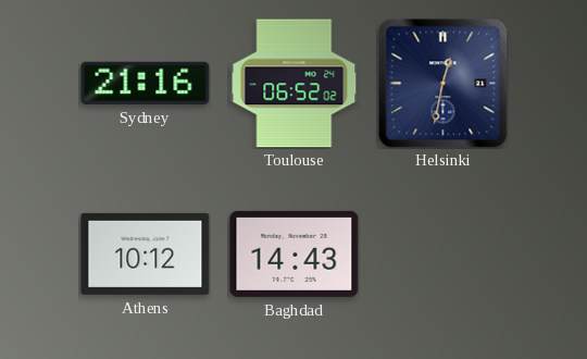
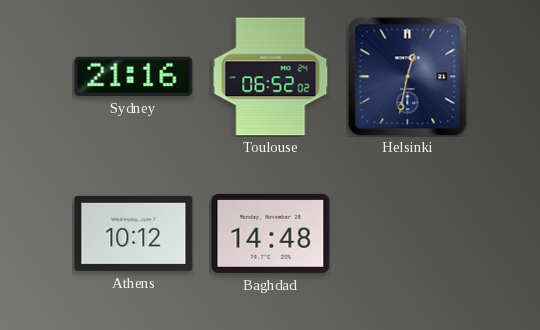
Baghdad: 14:43 -> 14:48 (271, 233)
